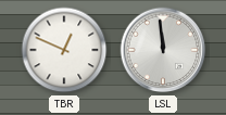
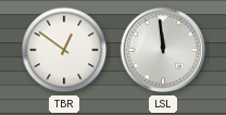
TBR: 12:49 -> 12:51 (64, 50)
